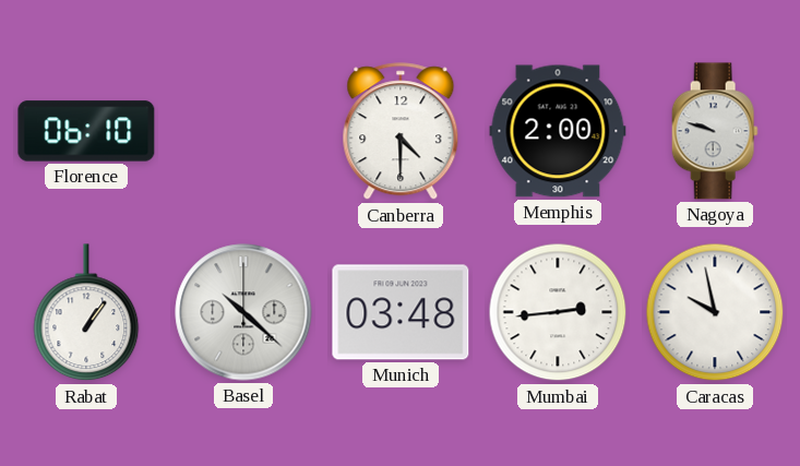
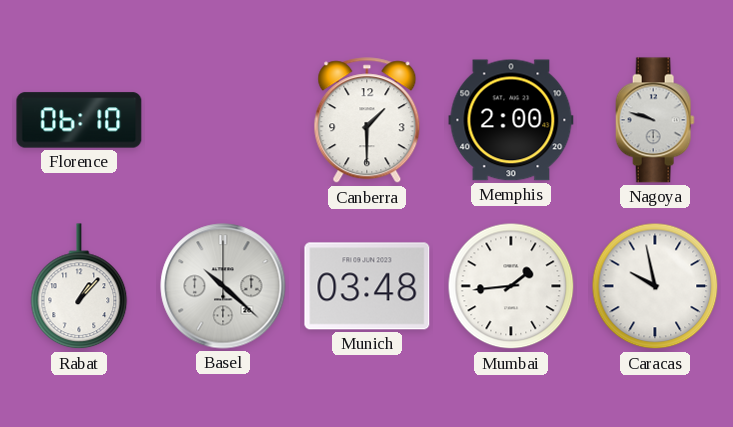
Canberra: 4:30 -> 1:30 (367, 121)
Rabat: 1:06 -> 1:07 (79, 287)
Mumbai: 2:44 -> 1:44 (511, 286)
